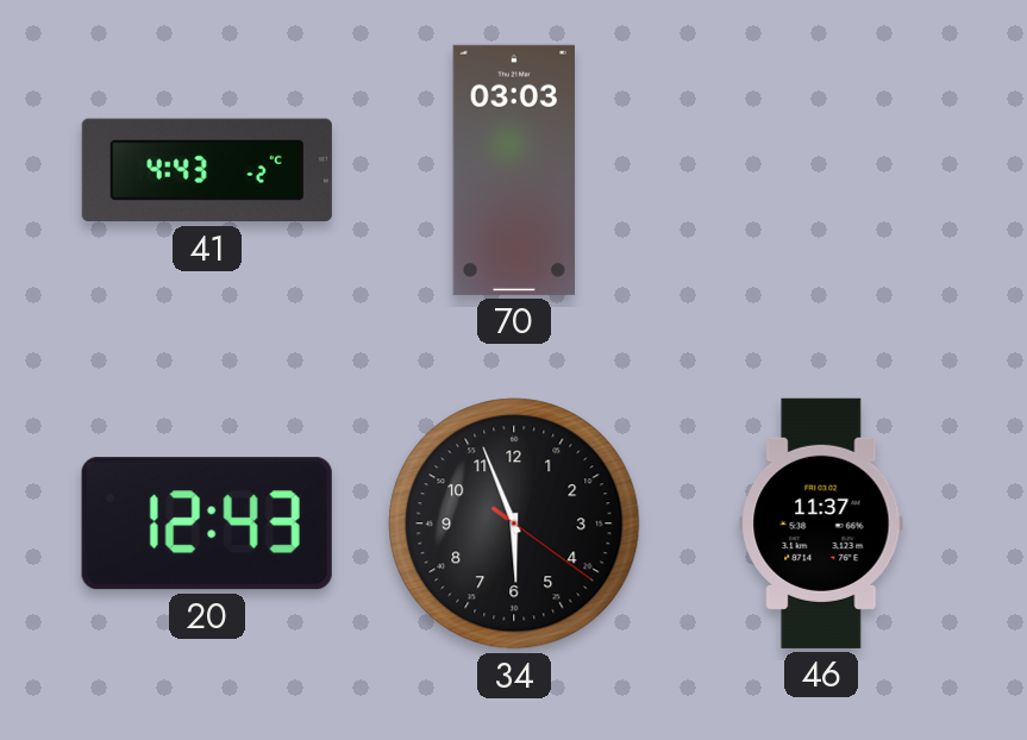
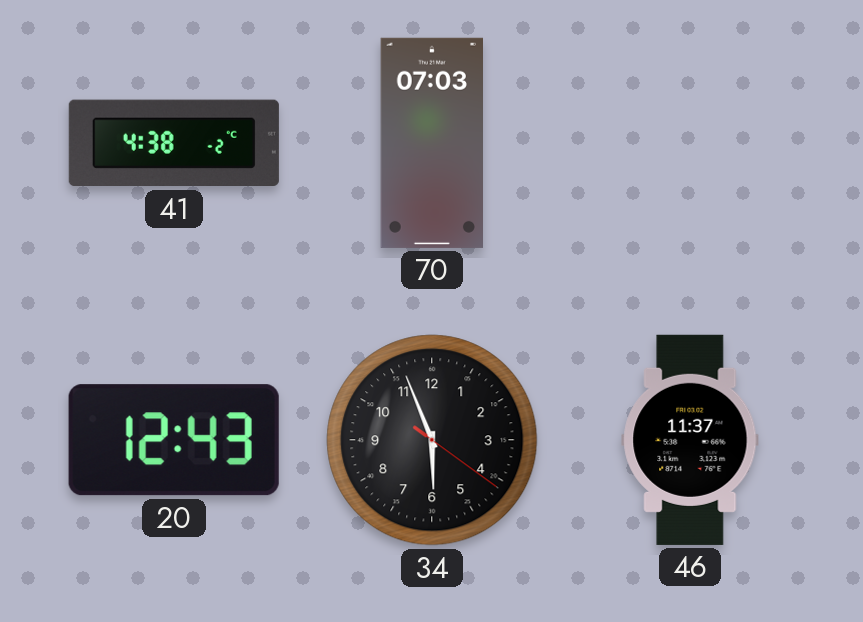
41: 4:43 -> 4:38 (174, 143)
70: 03:03 -> 07:03 (431, 143)
